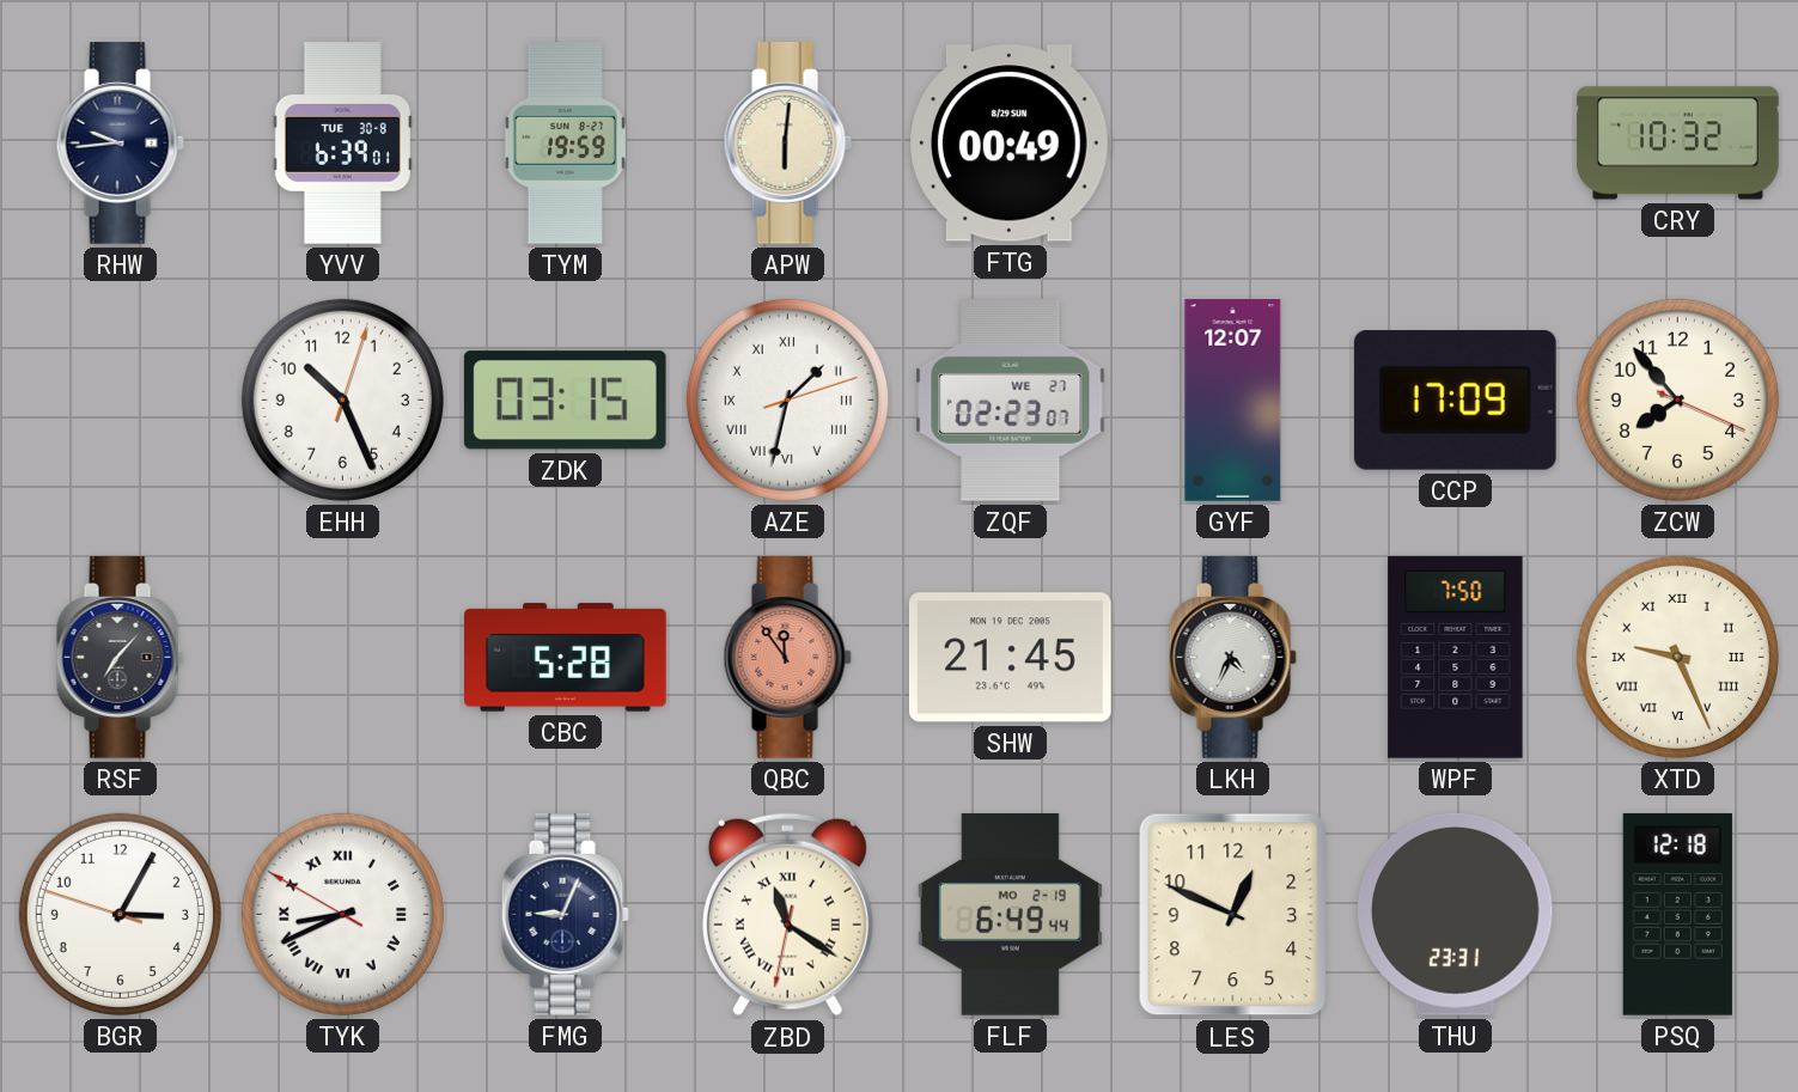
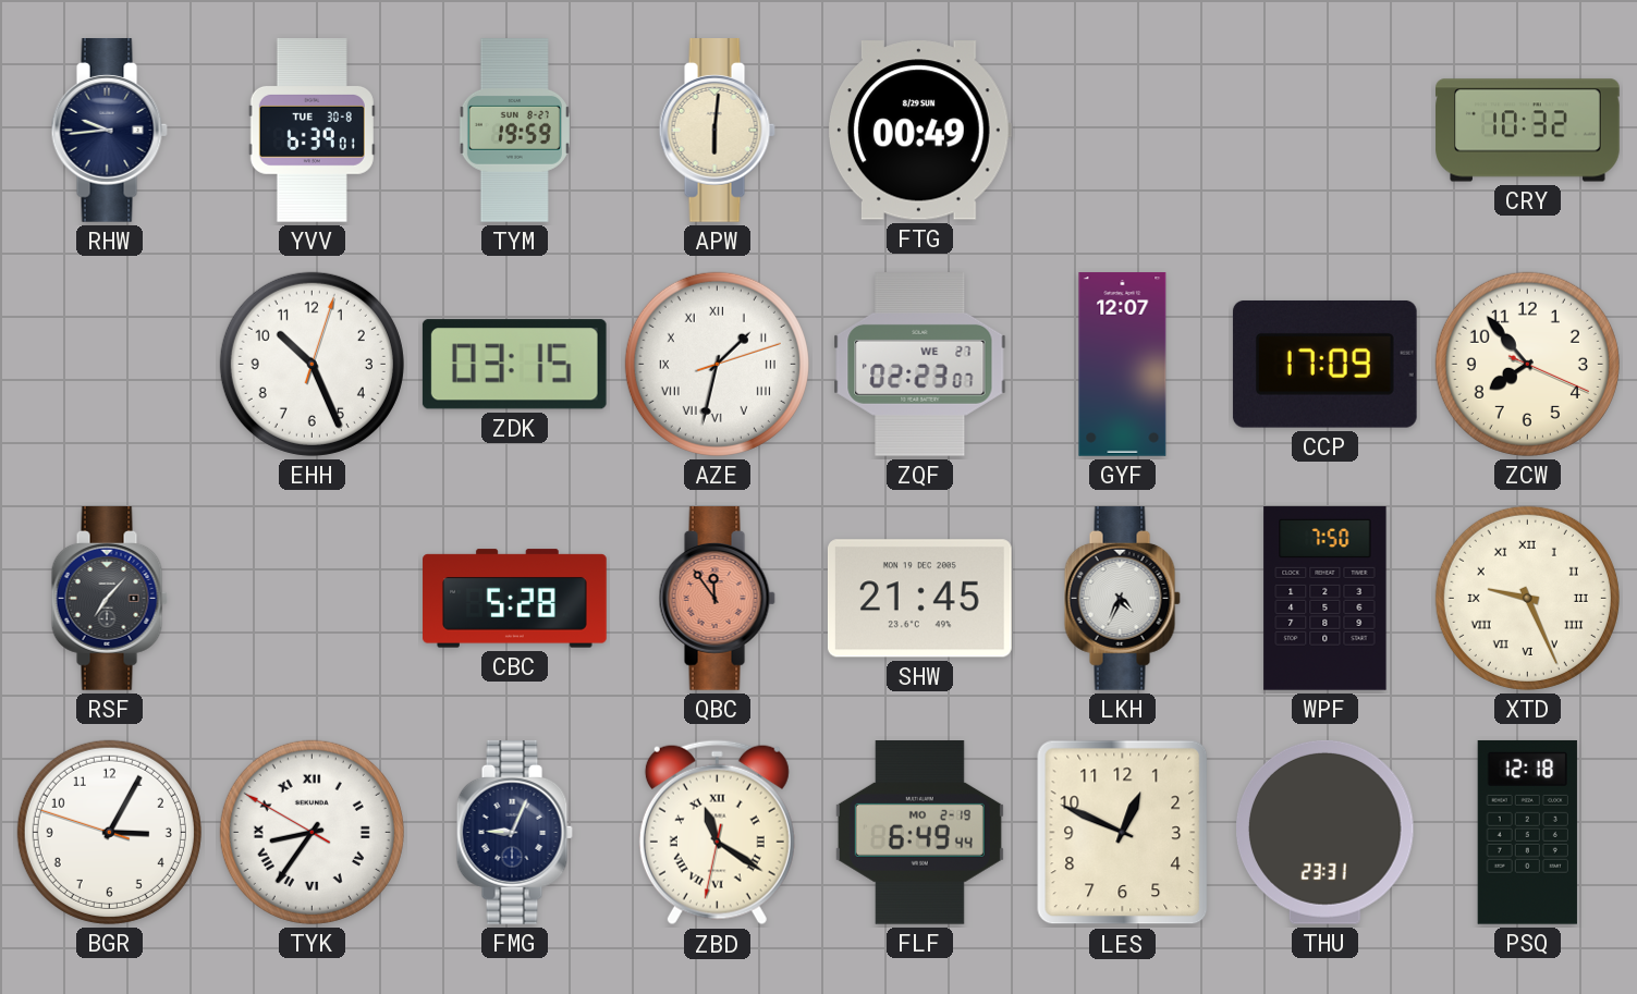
TYK: 8:40 -> 8:35 (311, 832)
